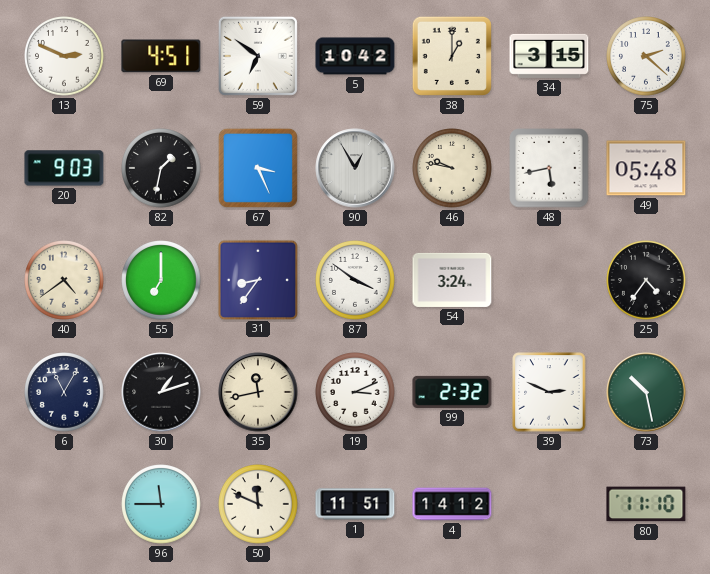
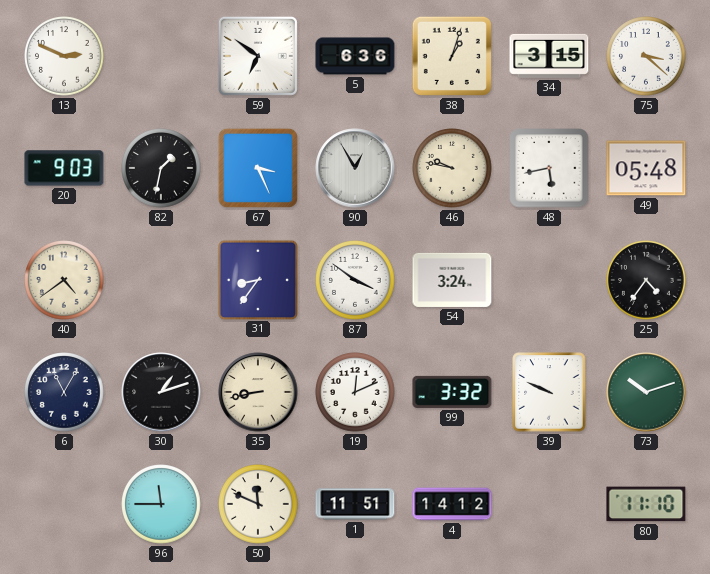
69: 4:51 -> none (161, 56)
5: 10:42 -> 6:36 (355, 56)
38: 1:00 -> 1:03 (452, 56)
75: 2:22 -> 3:22 (646, 56)
55: 7:00 -> none (161, 280)
35: 11:43 -> 8:43 (258, 392)
19: 3:11 -> 12:11 (355, 392)
99: 2:32 -> 3:32 (452, 392)
39: 2:49 -> 9:49 (549, 392)
73: 10:28 -> 10:12 (646, 392)
